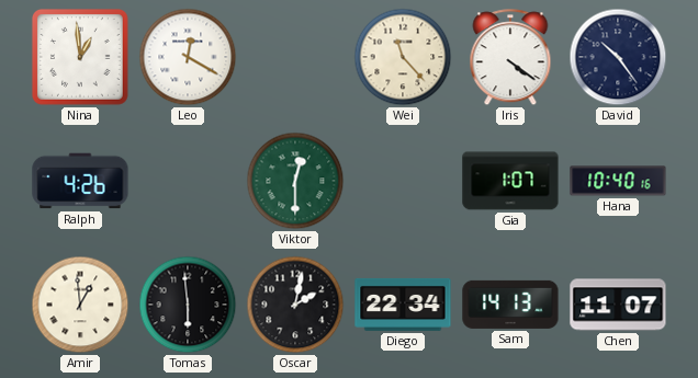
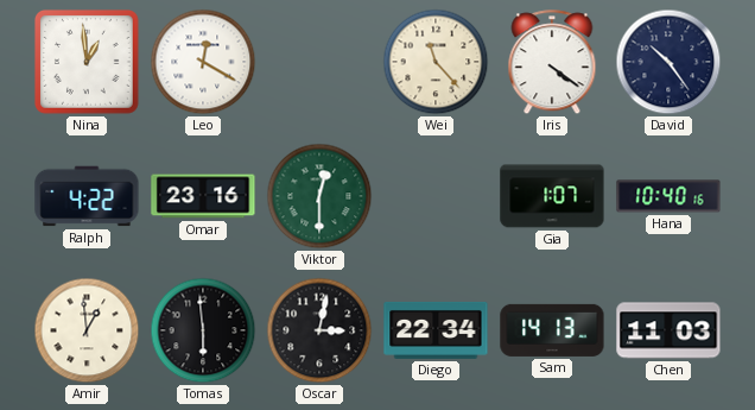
Ralph: 4:26 -> 4:22 (87, 196)
Omar: none -> 23:16 (203, 196)
Oscar: 2:02 -> 3:02 (319, 330)
Chen: 11:07 -> 11:03 (668, 330)
